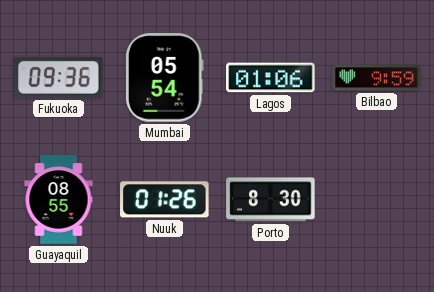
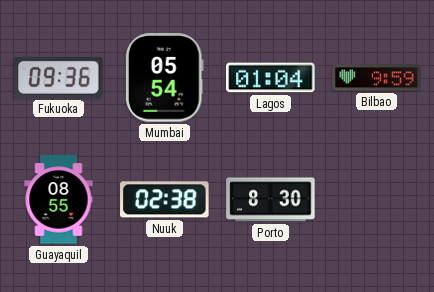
Lagos: 01:06 -> 01:04 (271, 78)
Nuuk: 01:26 -> 02:38 (165, 200)
